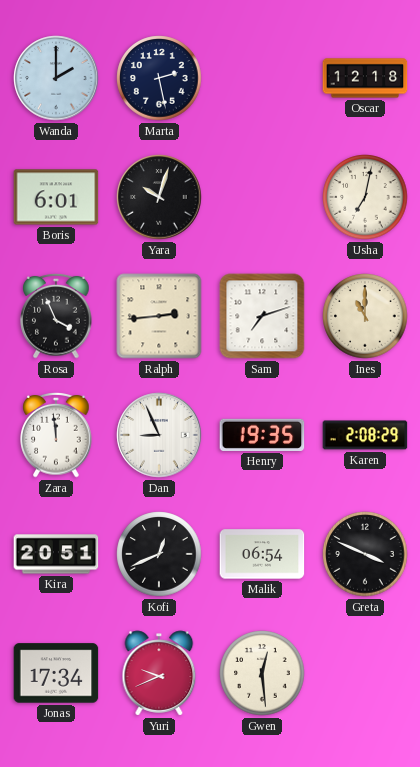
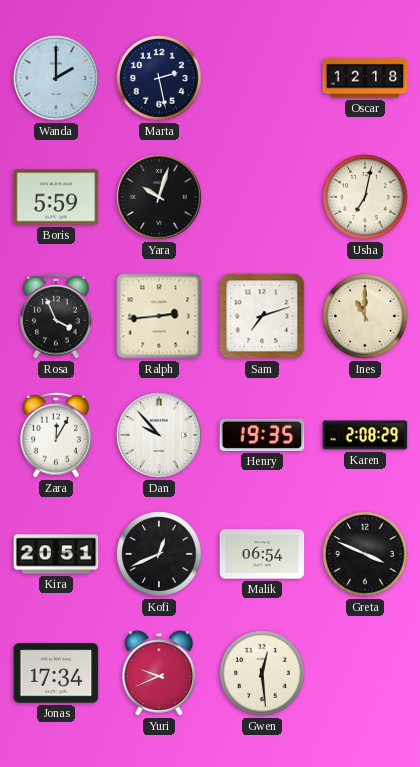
Boris: 6:01 -> 5:59 (56, 197)
Zara: 11:59 -> 12:05 (56, 435)
Dan: 8:56 -> 9:53 (159, 435)
